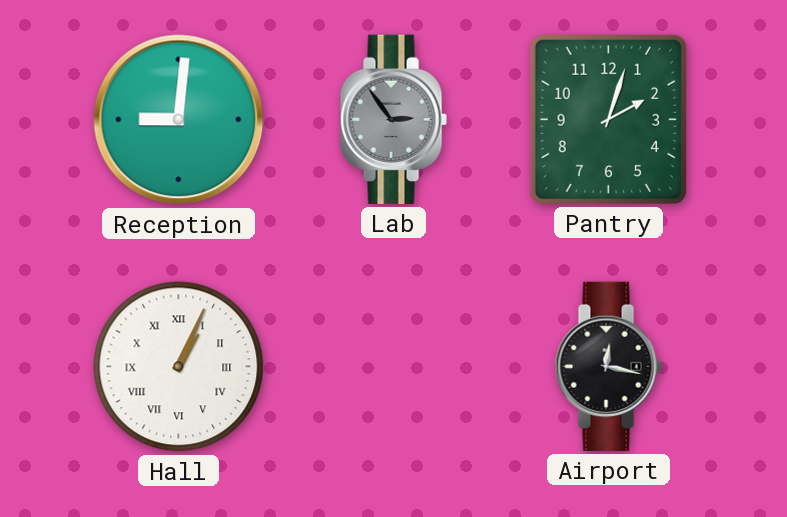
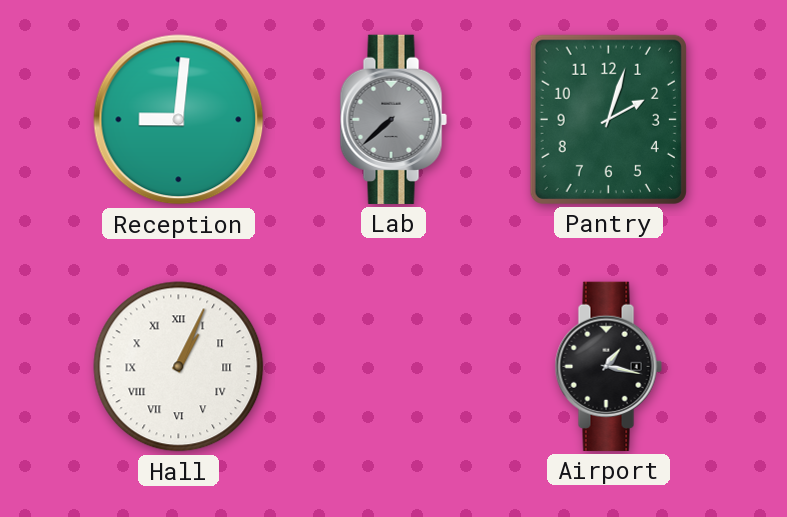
Lab: 2:54 -> 7:38 (393, 119)
Airport: 12:17 -> 1:17 (608, 366)
